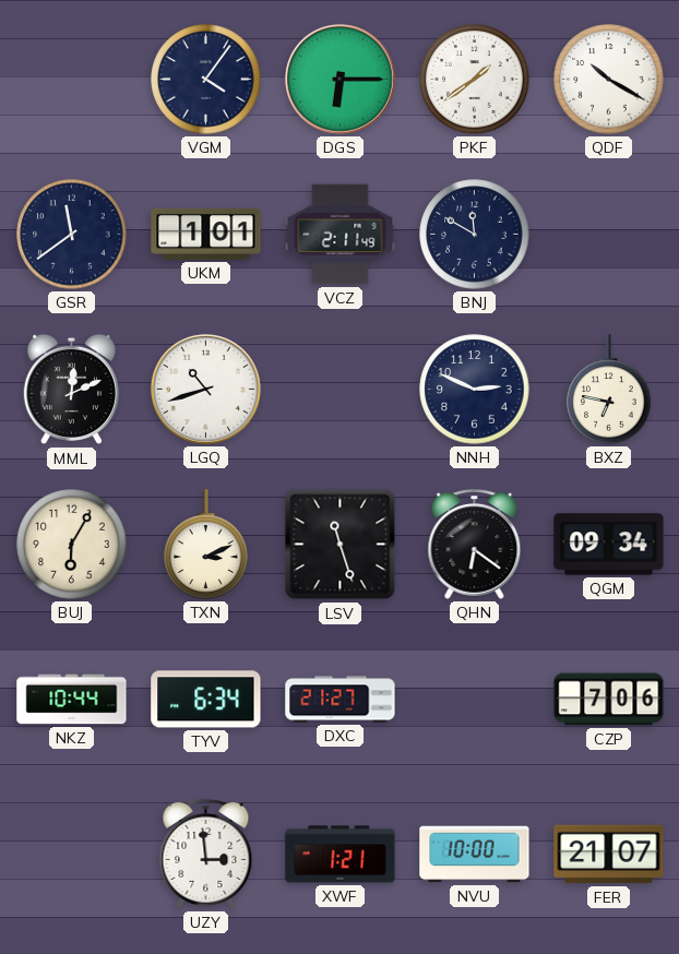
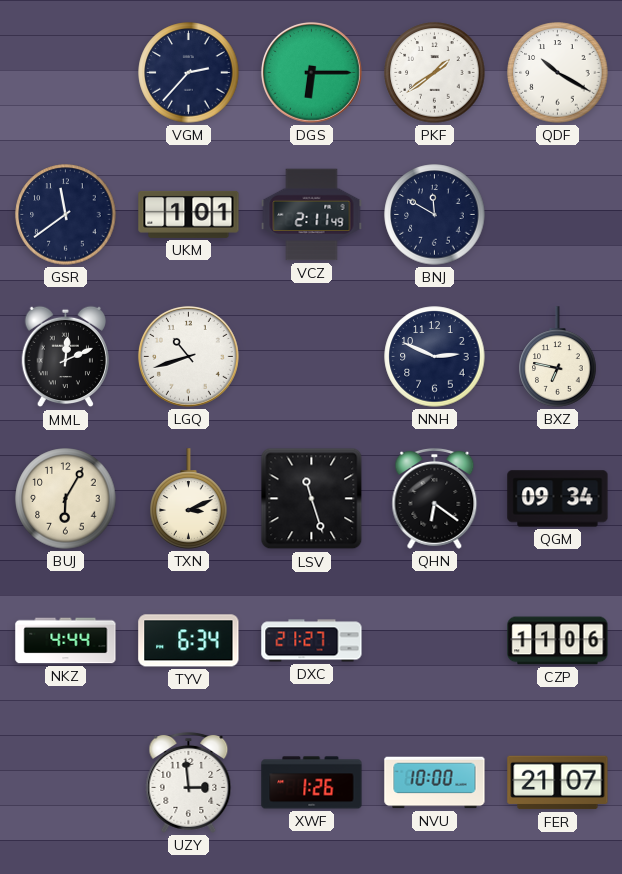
VGM: 4:06 -> 2:37 (189, 73)
NKZ: 10:44 -> 4:44 (66, 641)
CZP: 7:06 -> 11:06 (558, 641)
XWF: 1:21 -> 1:26 (312, 783)
